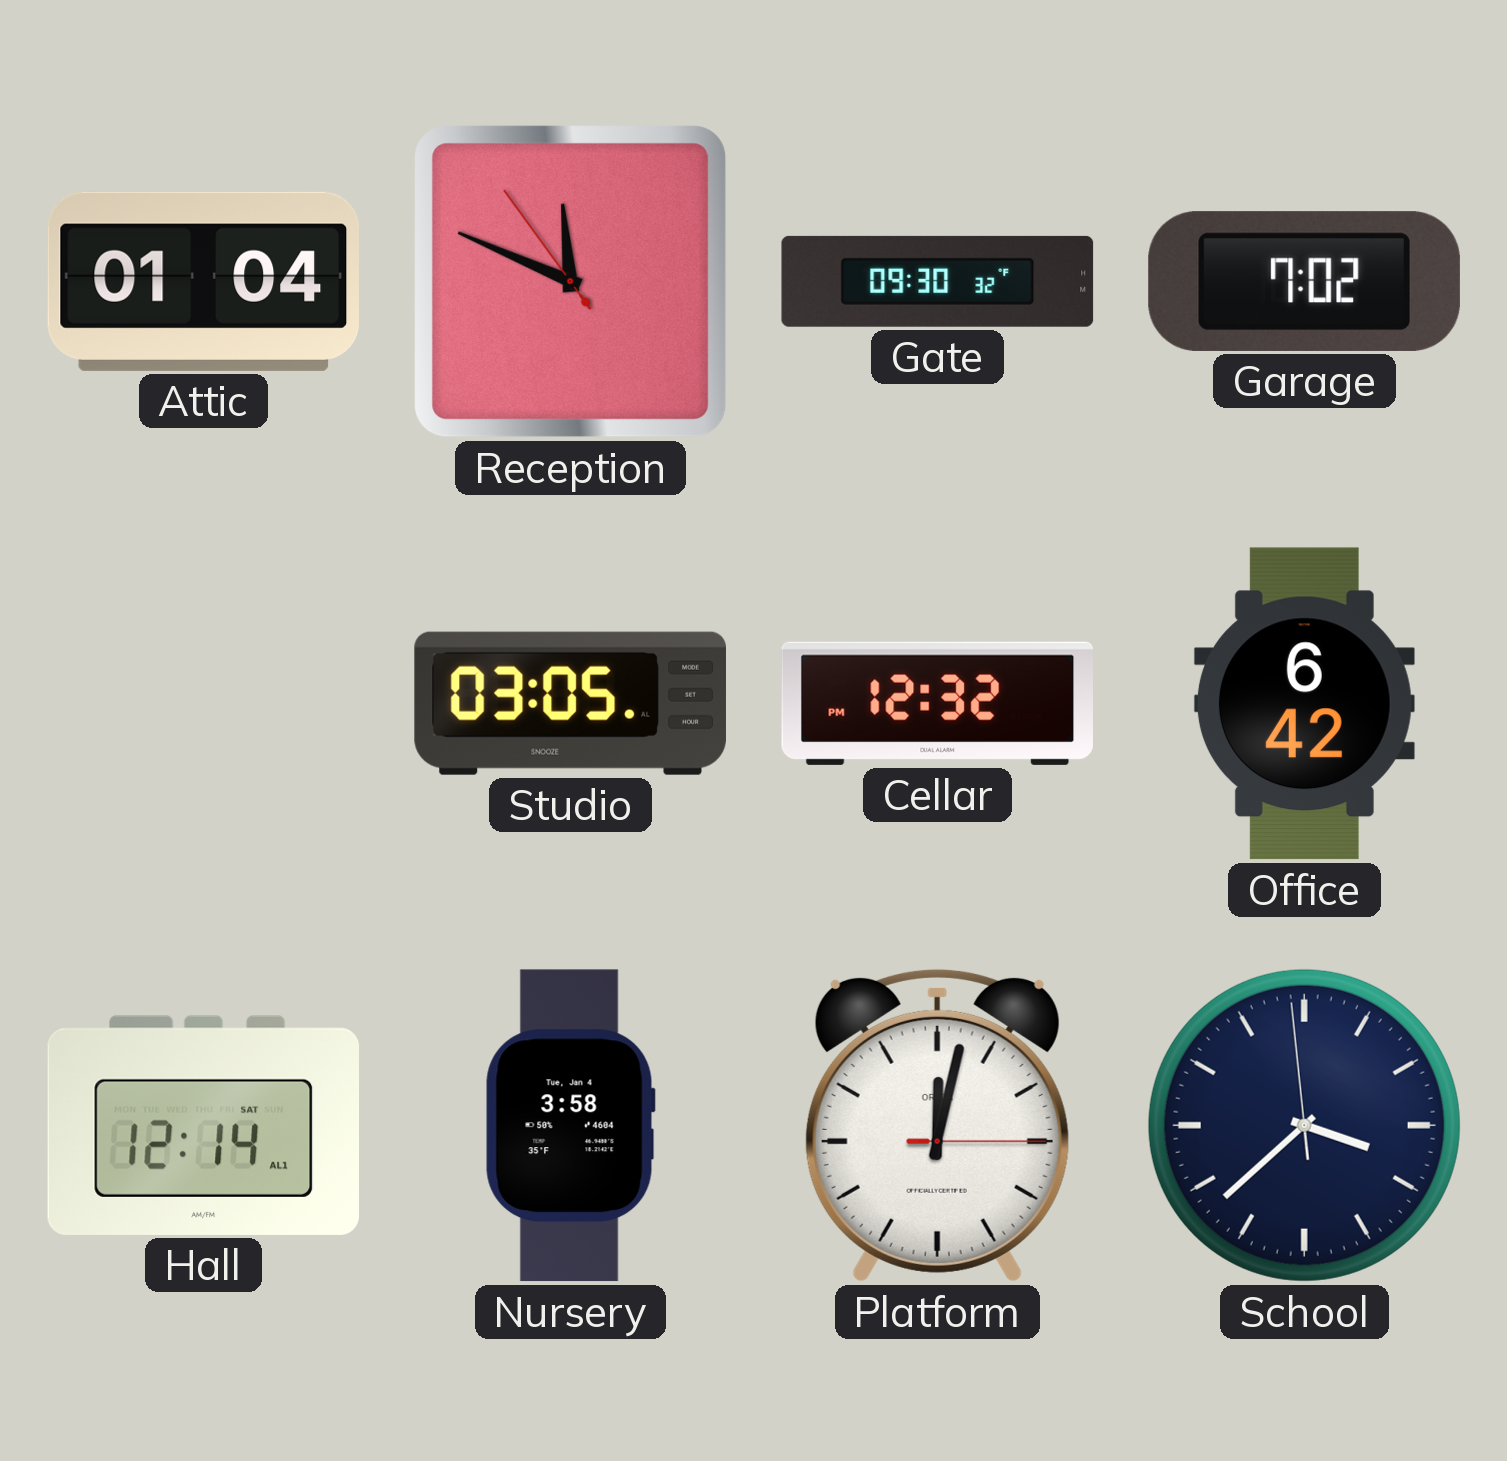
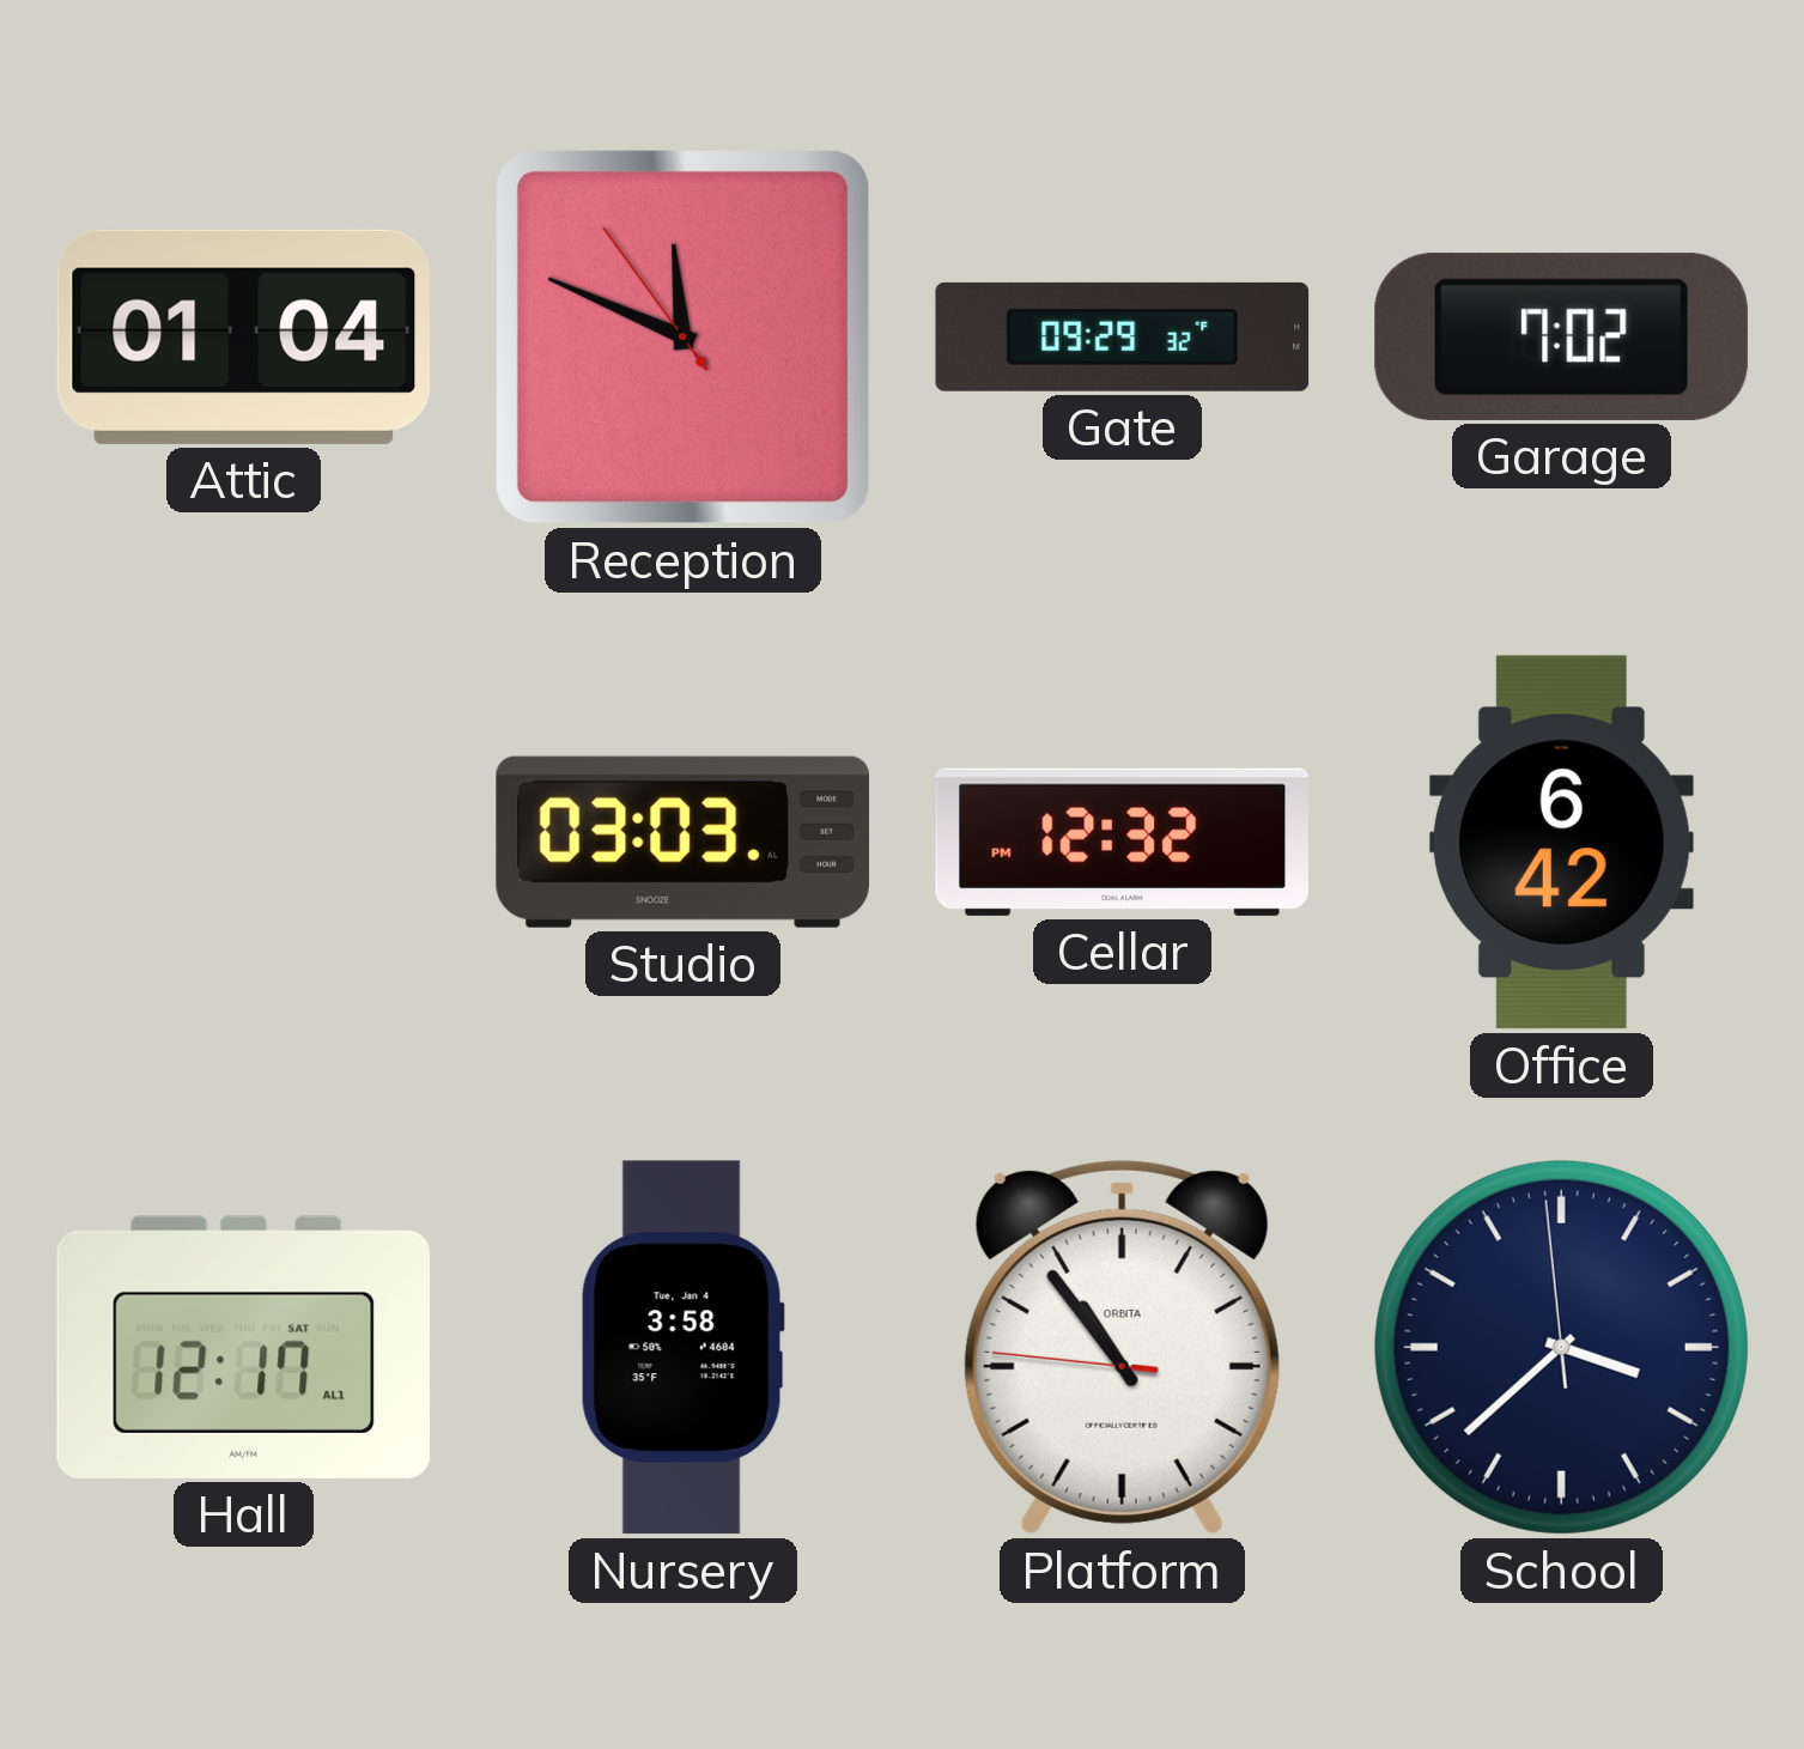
Gate: 09:30 -> 09:29 (1123, 336)
Studio: 03:05 -> 03:03 (682, 842)
Hall: 12:14 -> 12:17 (243, 1347)
Platform: 12:02 -> 10:53 (1122, 1347)
